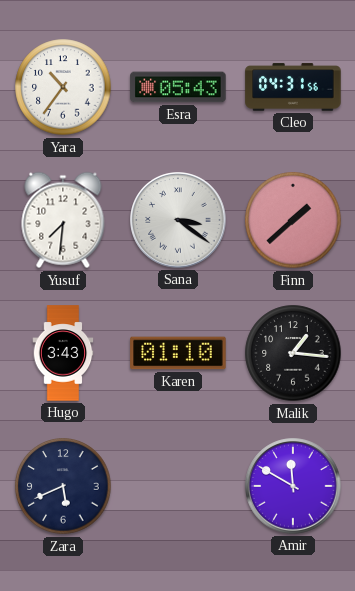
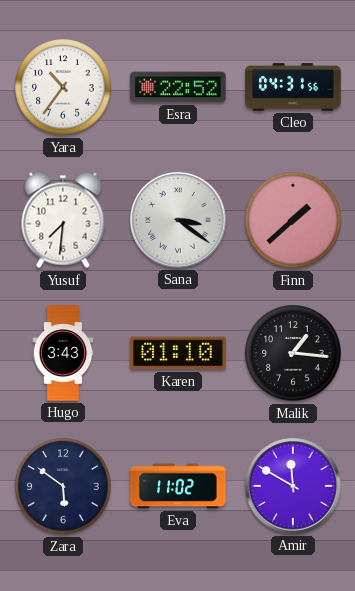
Esra: 05:43 -> 22:52 (178, 87)
Zara: 5:41 -> 5:51 (63, 486)
Eva: none -> 11:02 (178, 486)
